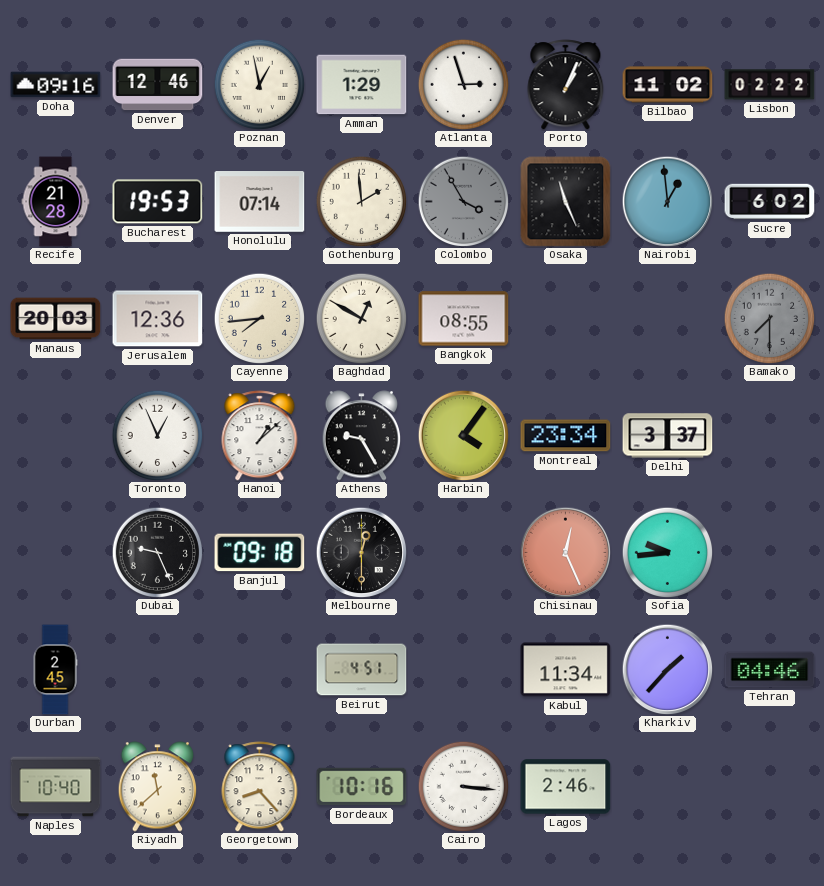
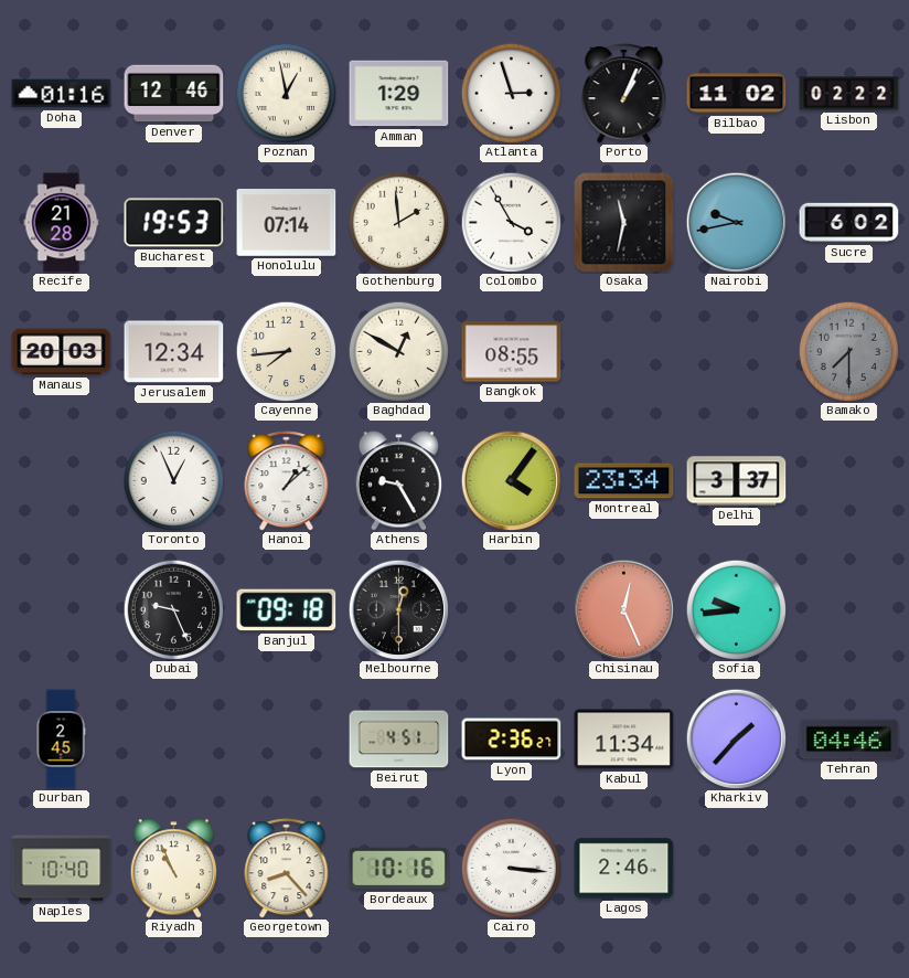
Doha: 09:16 -> 01:16 (62, 94)
Colombo dial: grey -> white (511, 222)
Osaka: 11:26 -> 11:32 (624, 223)
Nairobi: 12:59 -> 9:43 (736, 222)
Jerusalem: 12:36 -> 12:34 (174, 352)
Lyon: none -> 2:36 (512, 740)
Riyadh: 11:38 -> 10:56 (174, 869)
